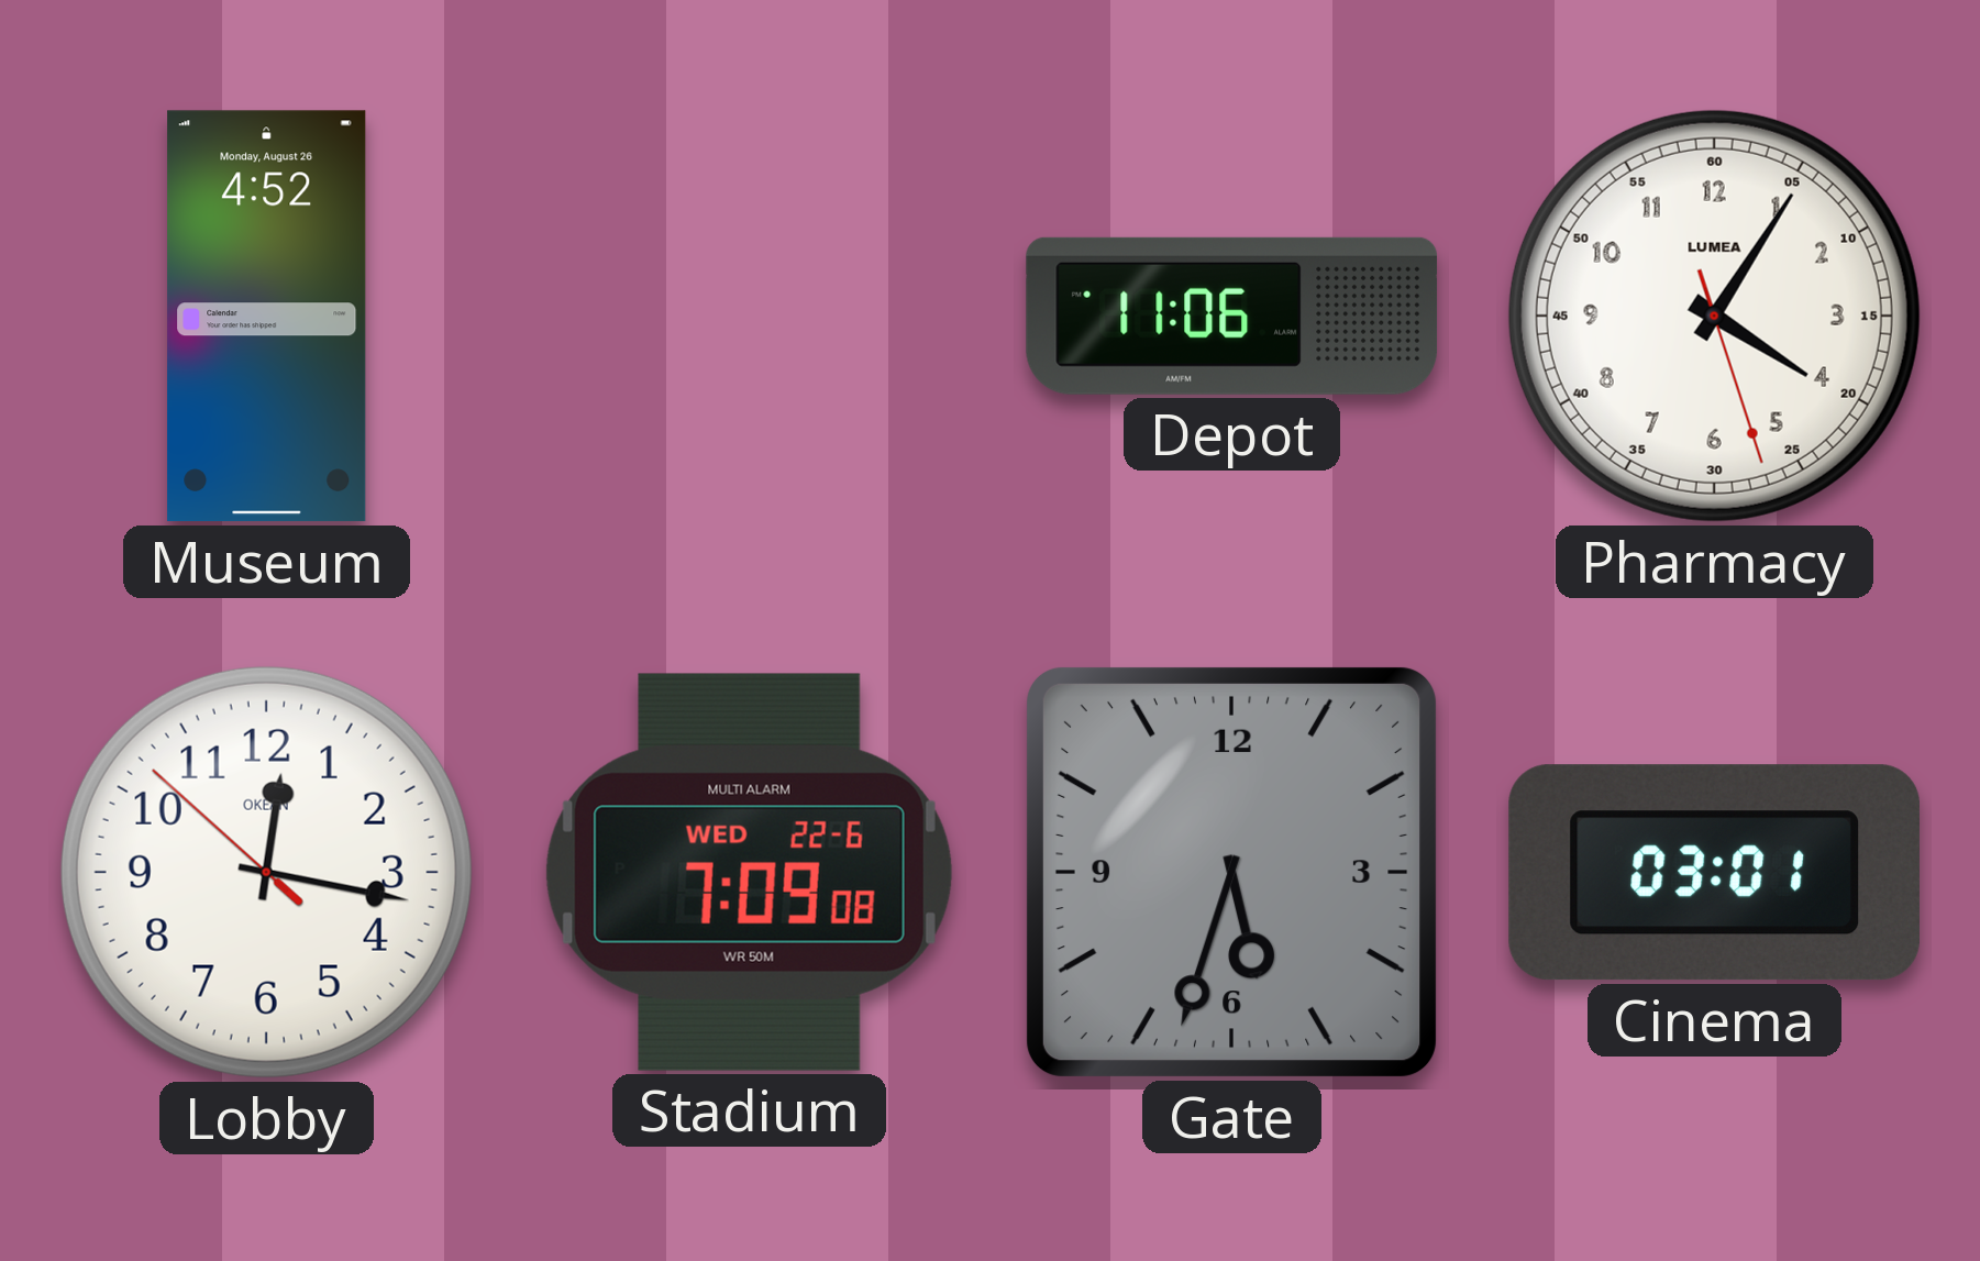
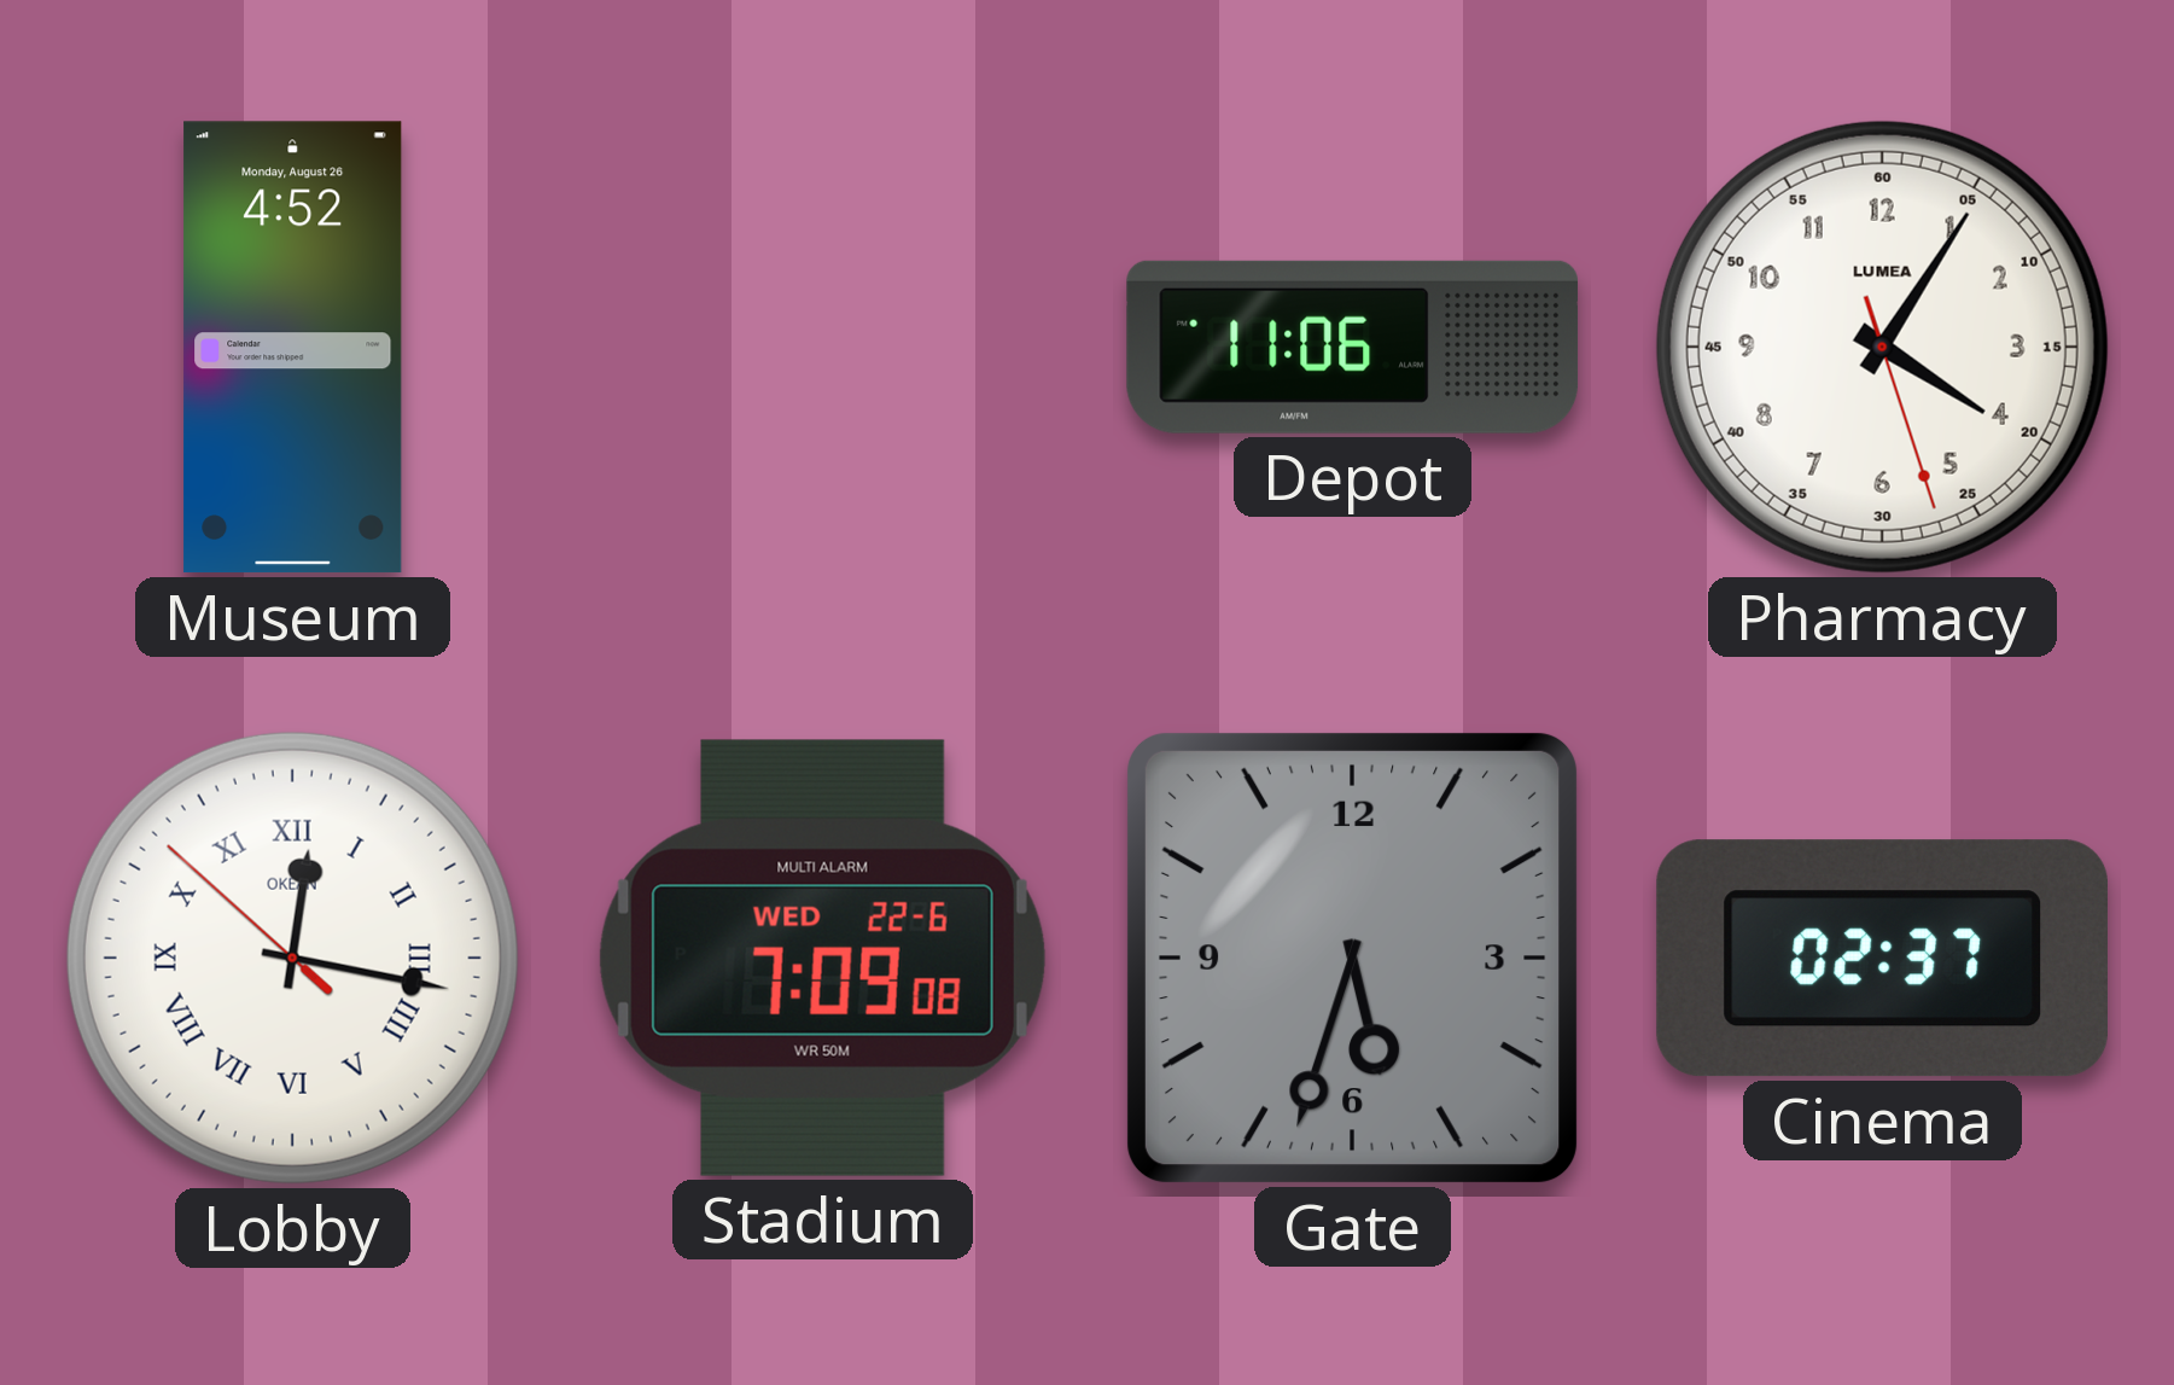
Lobby numerals: Arabic -> Roman (292, 958)
Cinema: 03:01 -> 02:37 (1882, 959)
